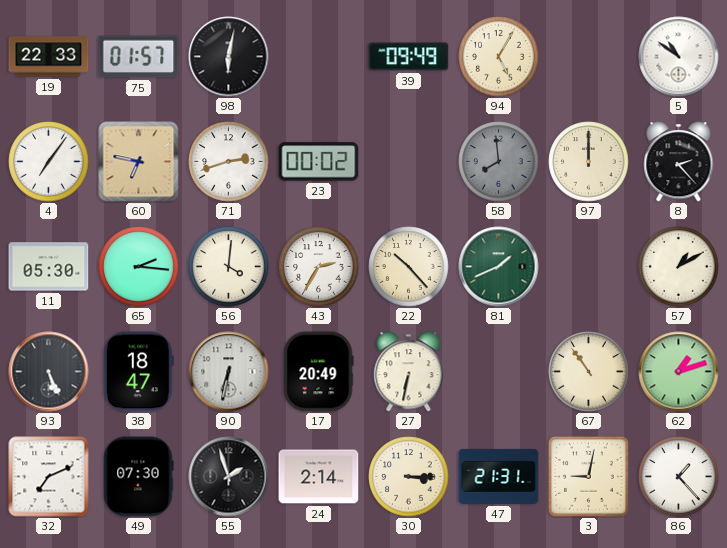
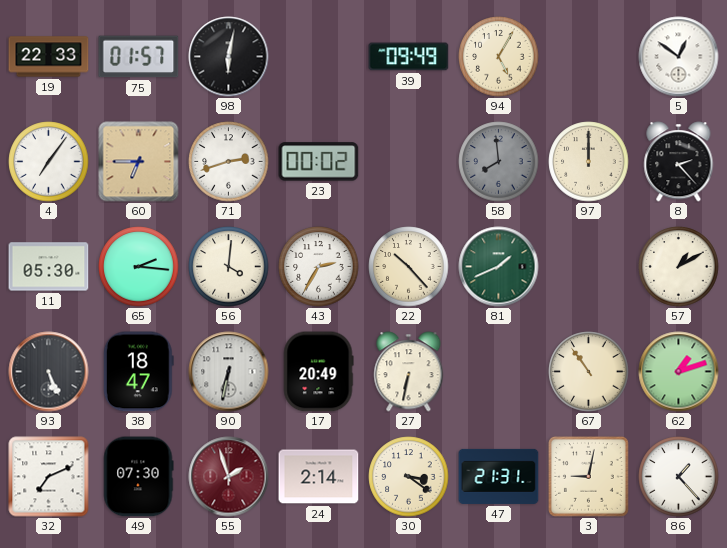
5: 10:51 -> 12:51 (679, 57)
60: 6:47 -> 6:45 (139, 162)
55 dial: black -> burgundy (229, 477)
30: 3:15 -> 3:21 (409, 477)
